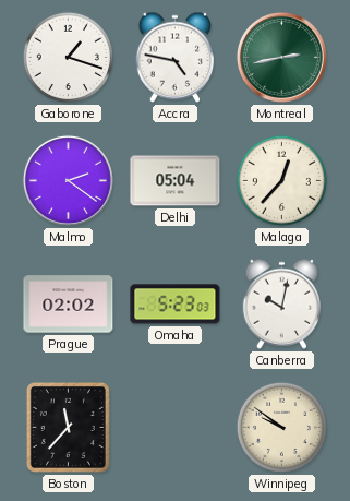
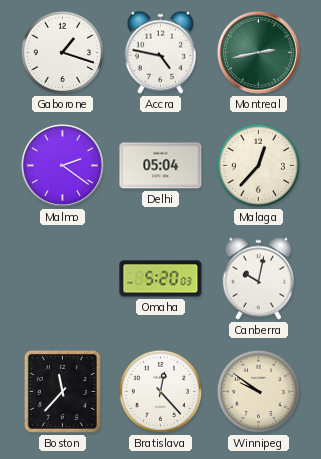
Prague: 02:02 -> none (69, 305)
Omaha: 5:23 -> 5:20 (161, 279)
Bratislava: none -> 12:23 (160, 391)
